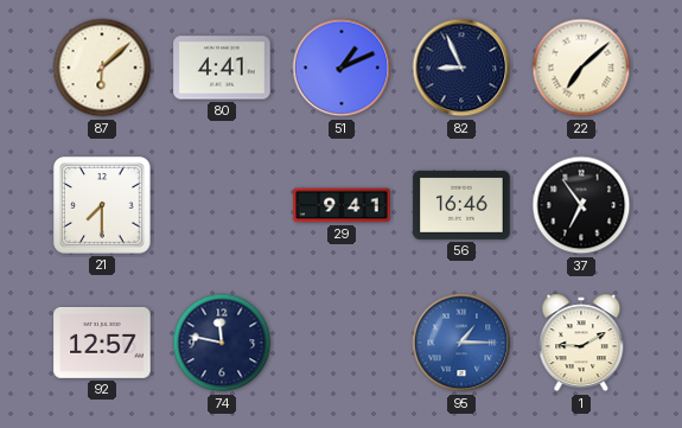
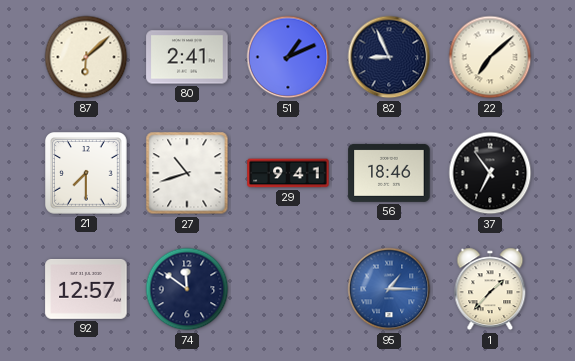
80: 4:41 -> 2:41 (187, 57)
27: none -> 10:42 (187, 173)
56: 16:46 -> 18:46 (389, 173)
74: 11:47 -> 11:51 (187, 289)
1: 9:10 -> 1:37 (490, 289)
